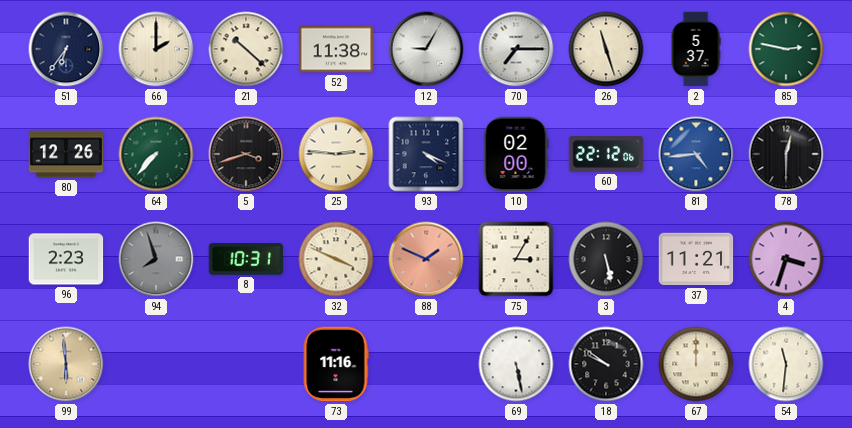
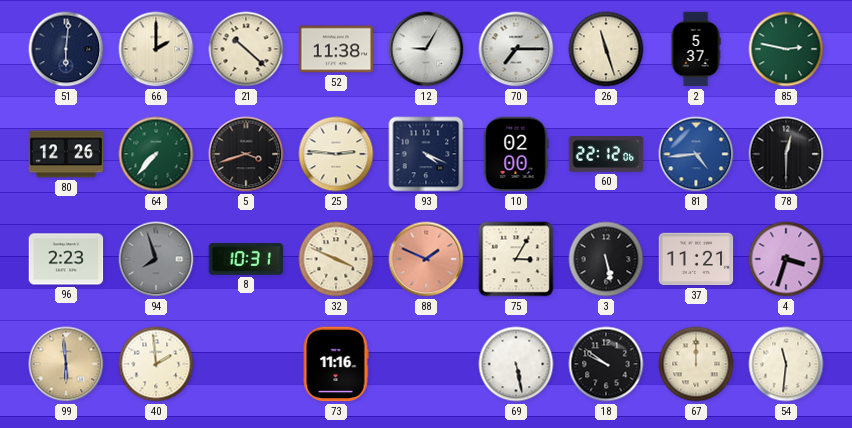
51: 6:36 -> 6:01 (66, 49)
40: none -> 1:59 (156, 364)
